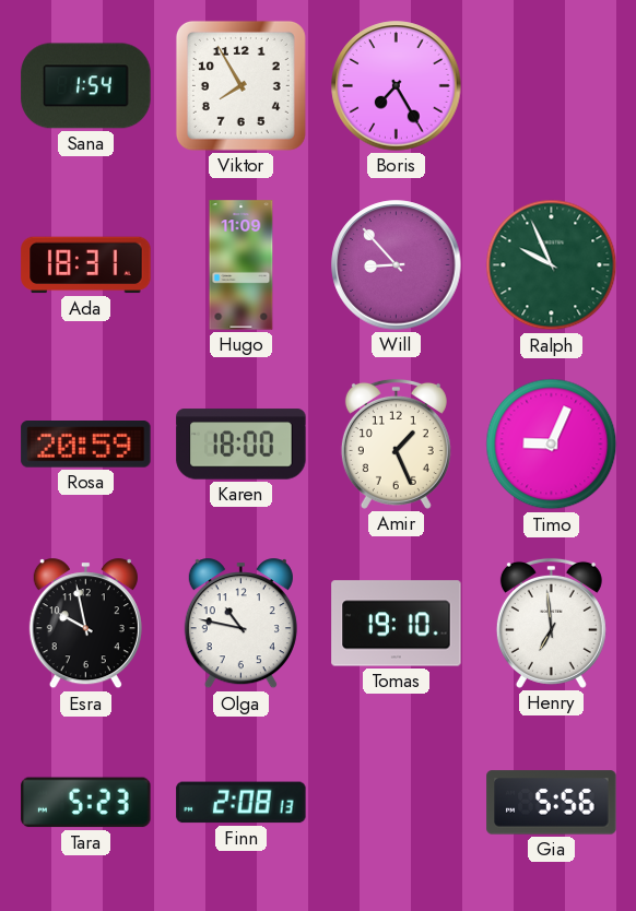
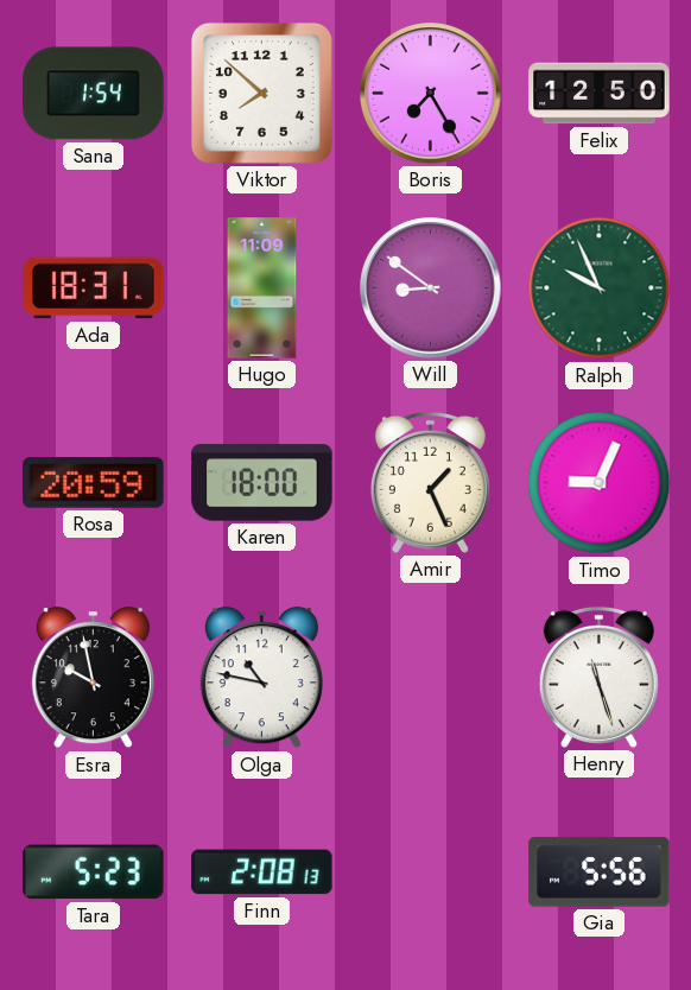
Viktor: 7:55 -> 7:52 (261, 93)
Felix: none -> 12:50 (600, 94)
Will: 8:53 -> 8:51 (431, 288)
Tomas: 19:10 -> none (397, 624)
Henry: 6:59 -> 11:27 (598, 677)
